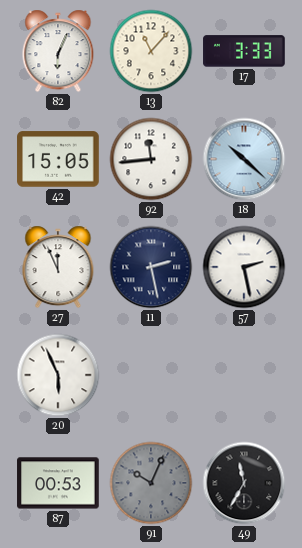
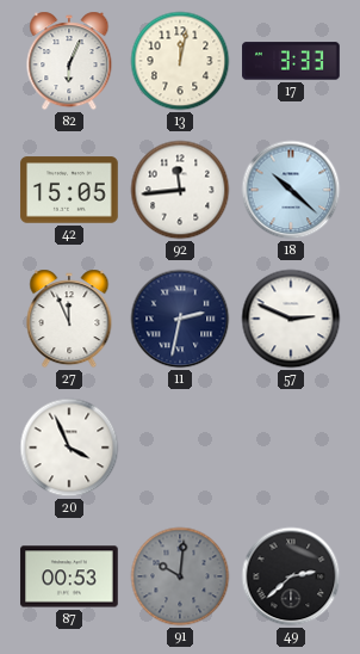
13: 11:07 -> 12:02 (180, 61)
11: 2:28 -> 2:32 (180, 319)
57: 2:28 -> 2:49 (291, 319)
20: 5:56 -> 3:56 (69, 448)
91: 10:04 -> 10:01 (180, 576)
49: 11:35 -> 2:38 (291, 576)
